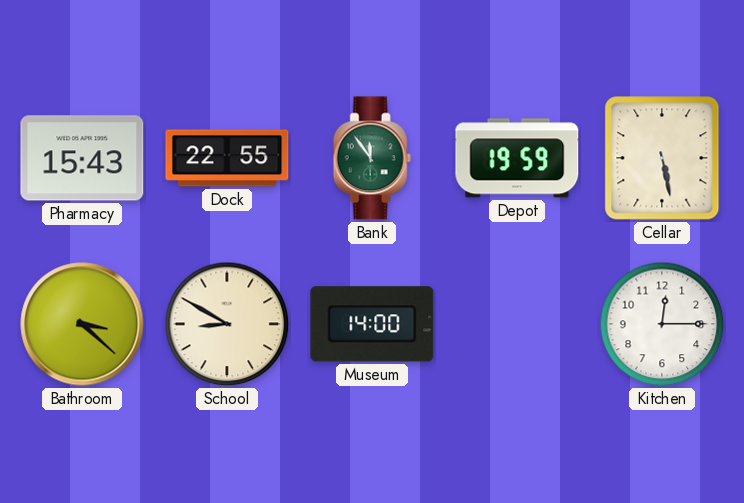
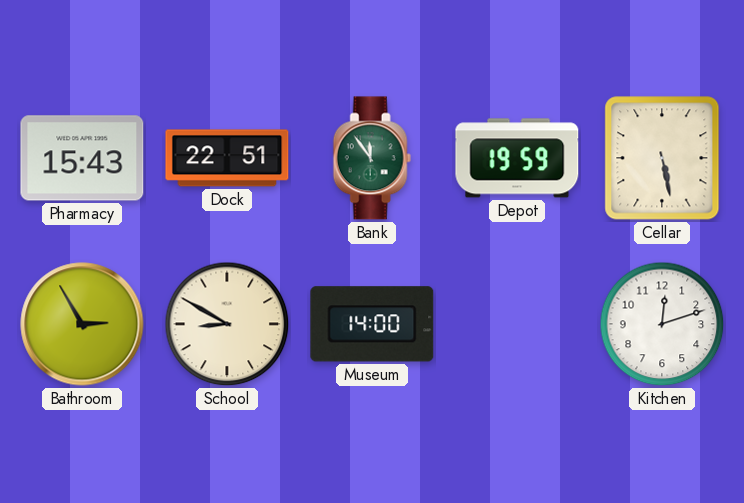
Dock: 22:55 -> 22:51 (227, 158)
Bathroom: 3:22 -> 2:55 (82, 324)
Kitchen: 12:15 -> 12:12 (662, 324)
